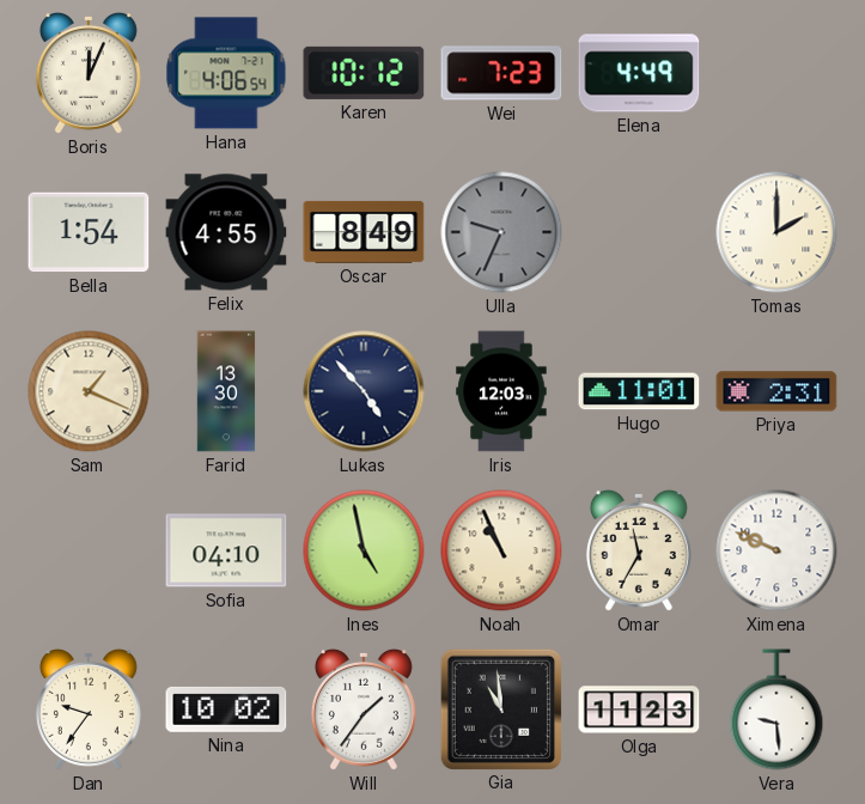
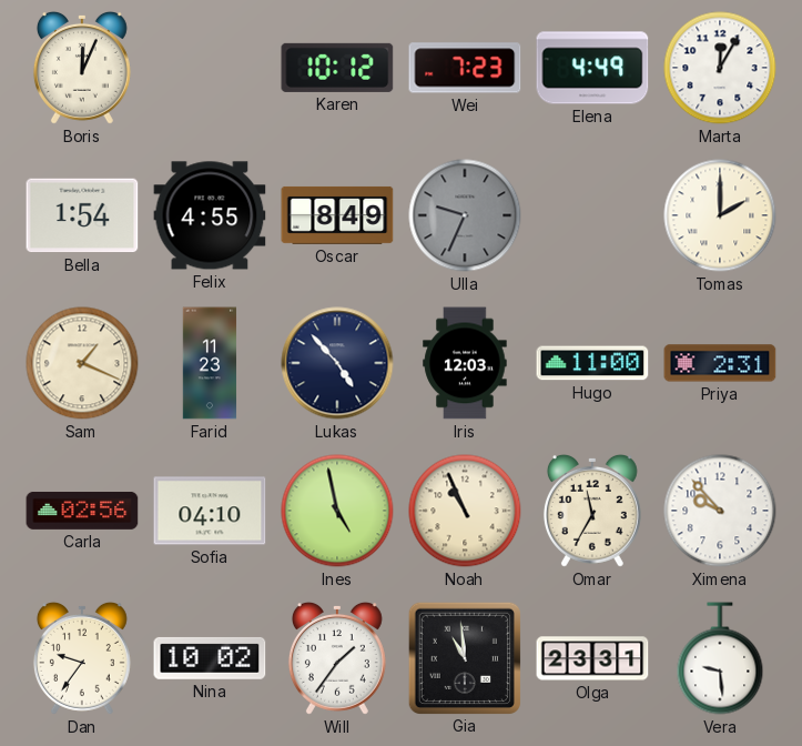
Hana: 4:06 -> none (226, 73)
Marta: none -> 12:05 (720, 68)
Farid: 13:30 -> 11:23 (210, 363)
Hugo: 11:01 -> 11:00 (592, 363)
Carla: none -> 02:56 (82, 511)
Ximena: 9:49 -> 9:53 (720, 511)
Olga: 11:23 -> 23:31 (592, 658)
